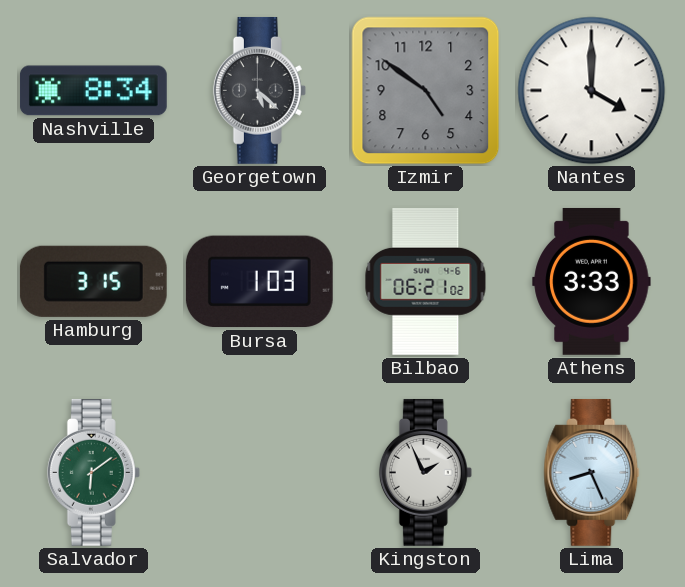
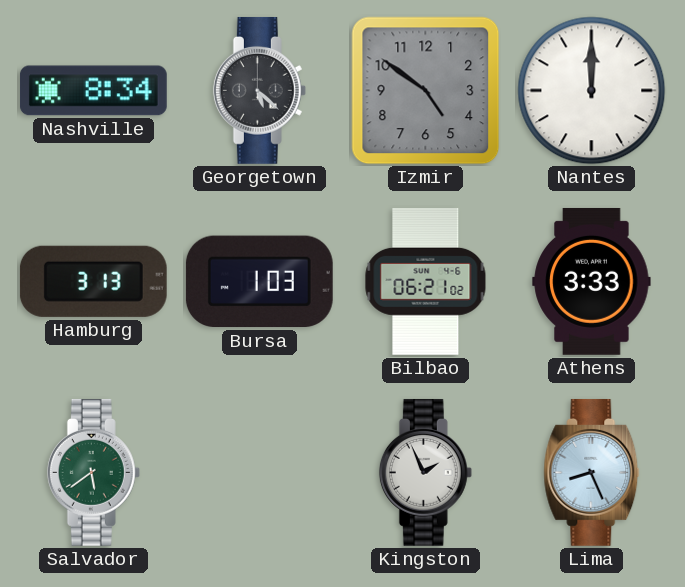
Nantes: 4:00 -> 12:00 (592, 91)
Hamburg: 3:15 -> 3:13 (93, 281)
Salvador: 6:09 -> 5:39 (93, 472)
